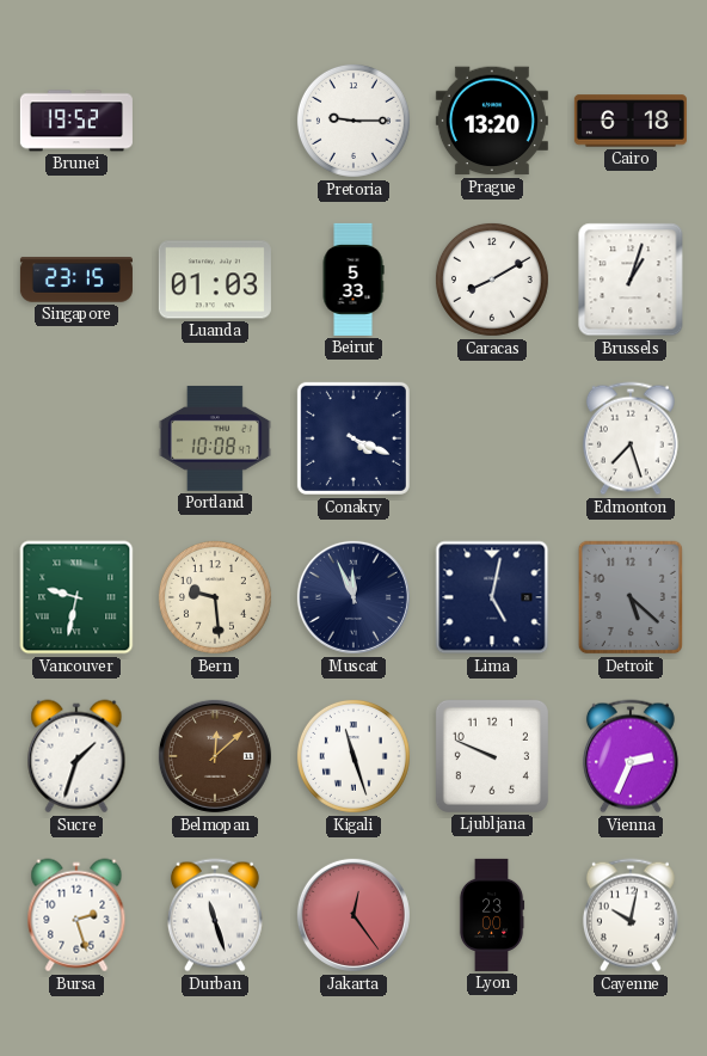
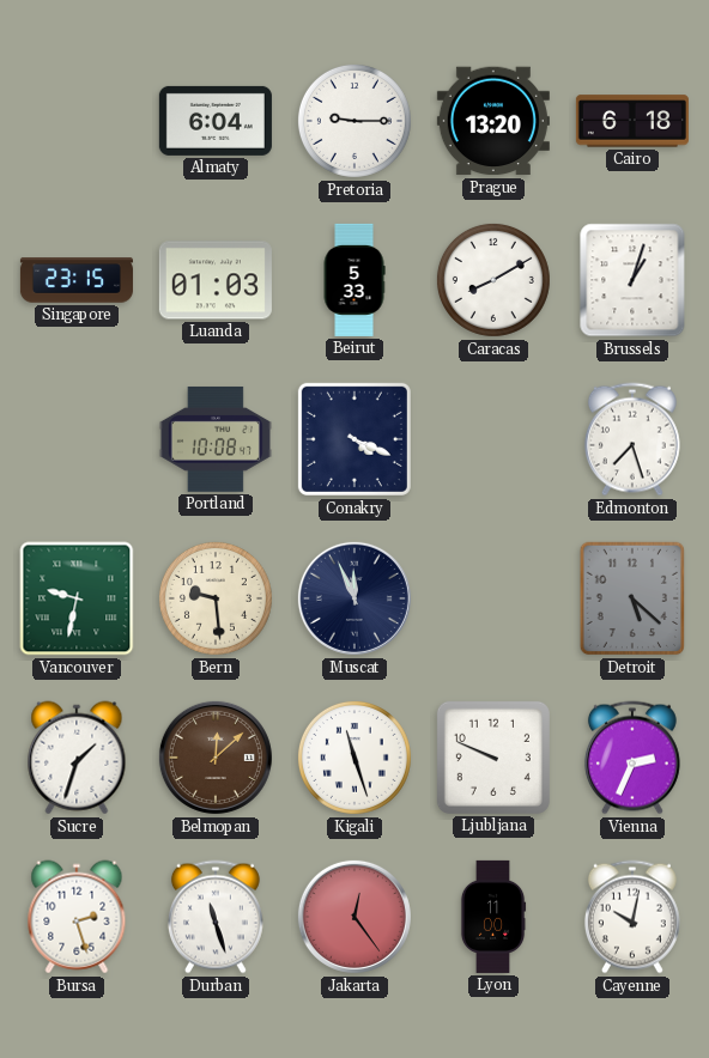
Brunei: 19:52 -> none (76, 121)
Almaty: none -> 6:04 (216, 121)
Lima: 5:02 -> none (492, 597)
Lyon: 23:00 -> 11:00 (493, 917)
